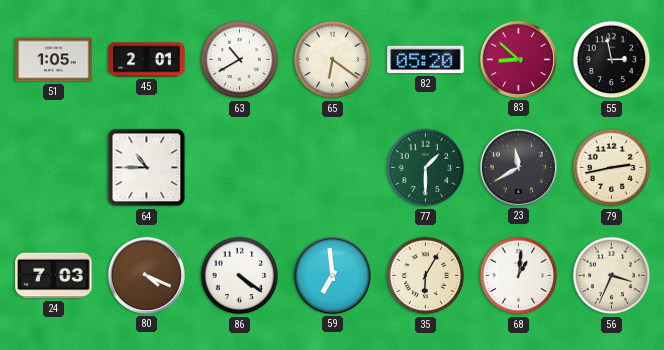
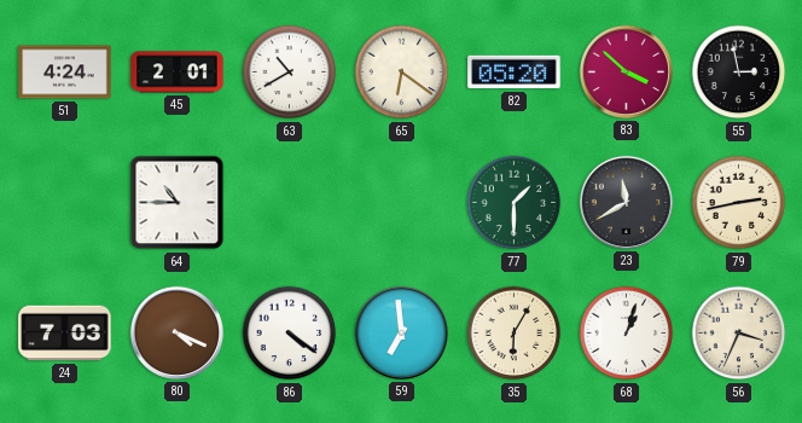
51: 1:05 -> 4:24 (65, 73)
83: 8:52 -> 3:52 (626, 71)
68: 1:01 -> 1:03 (627, 334)
